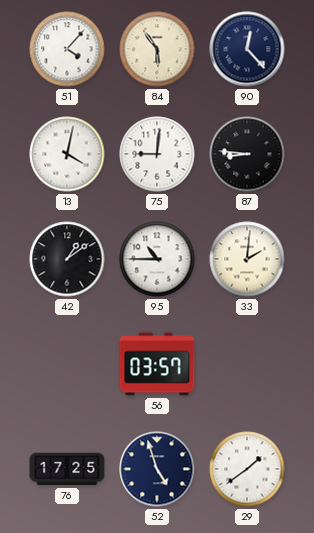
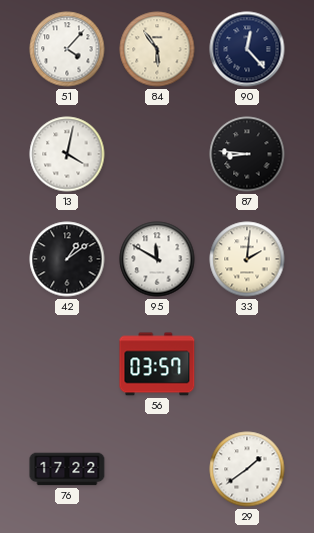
75: 9:01 -> none (157, 154)
95: 10:45 -> 11:50 (157, 259)
76: 17:25 -> 17:22 (67, 469)
52: 4:57 -> none (157, 469)
